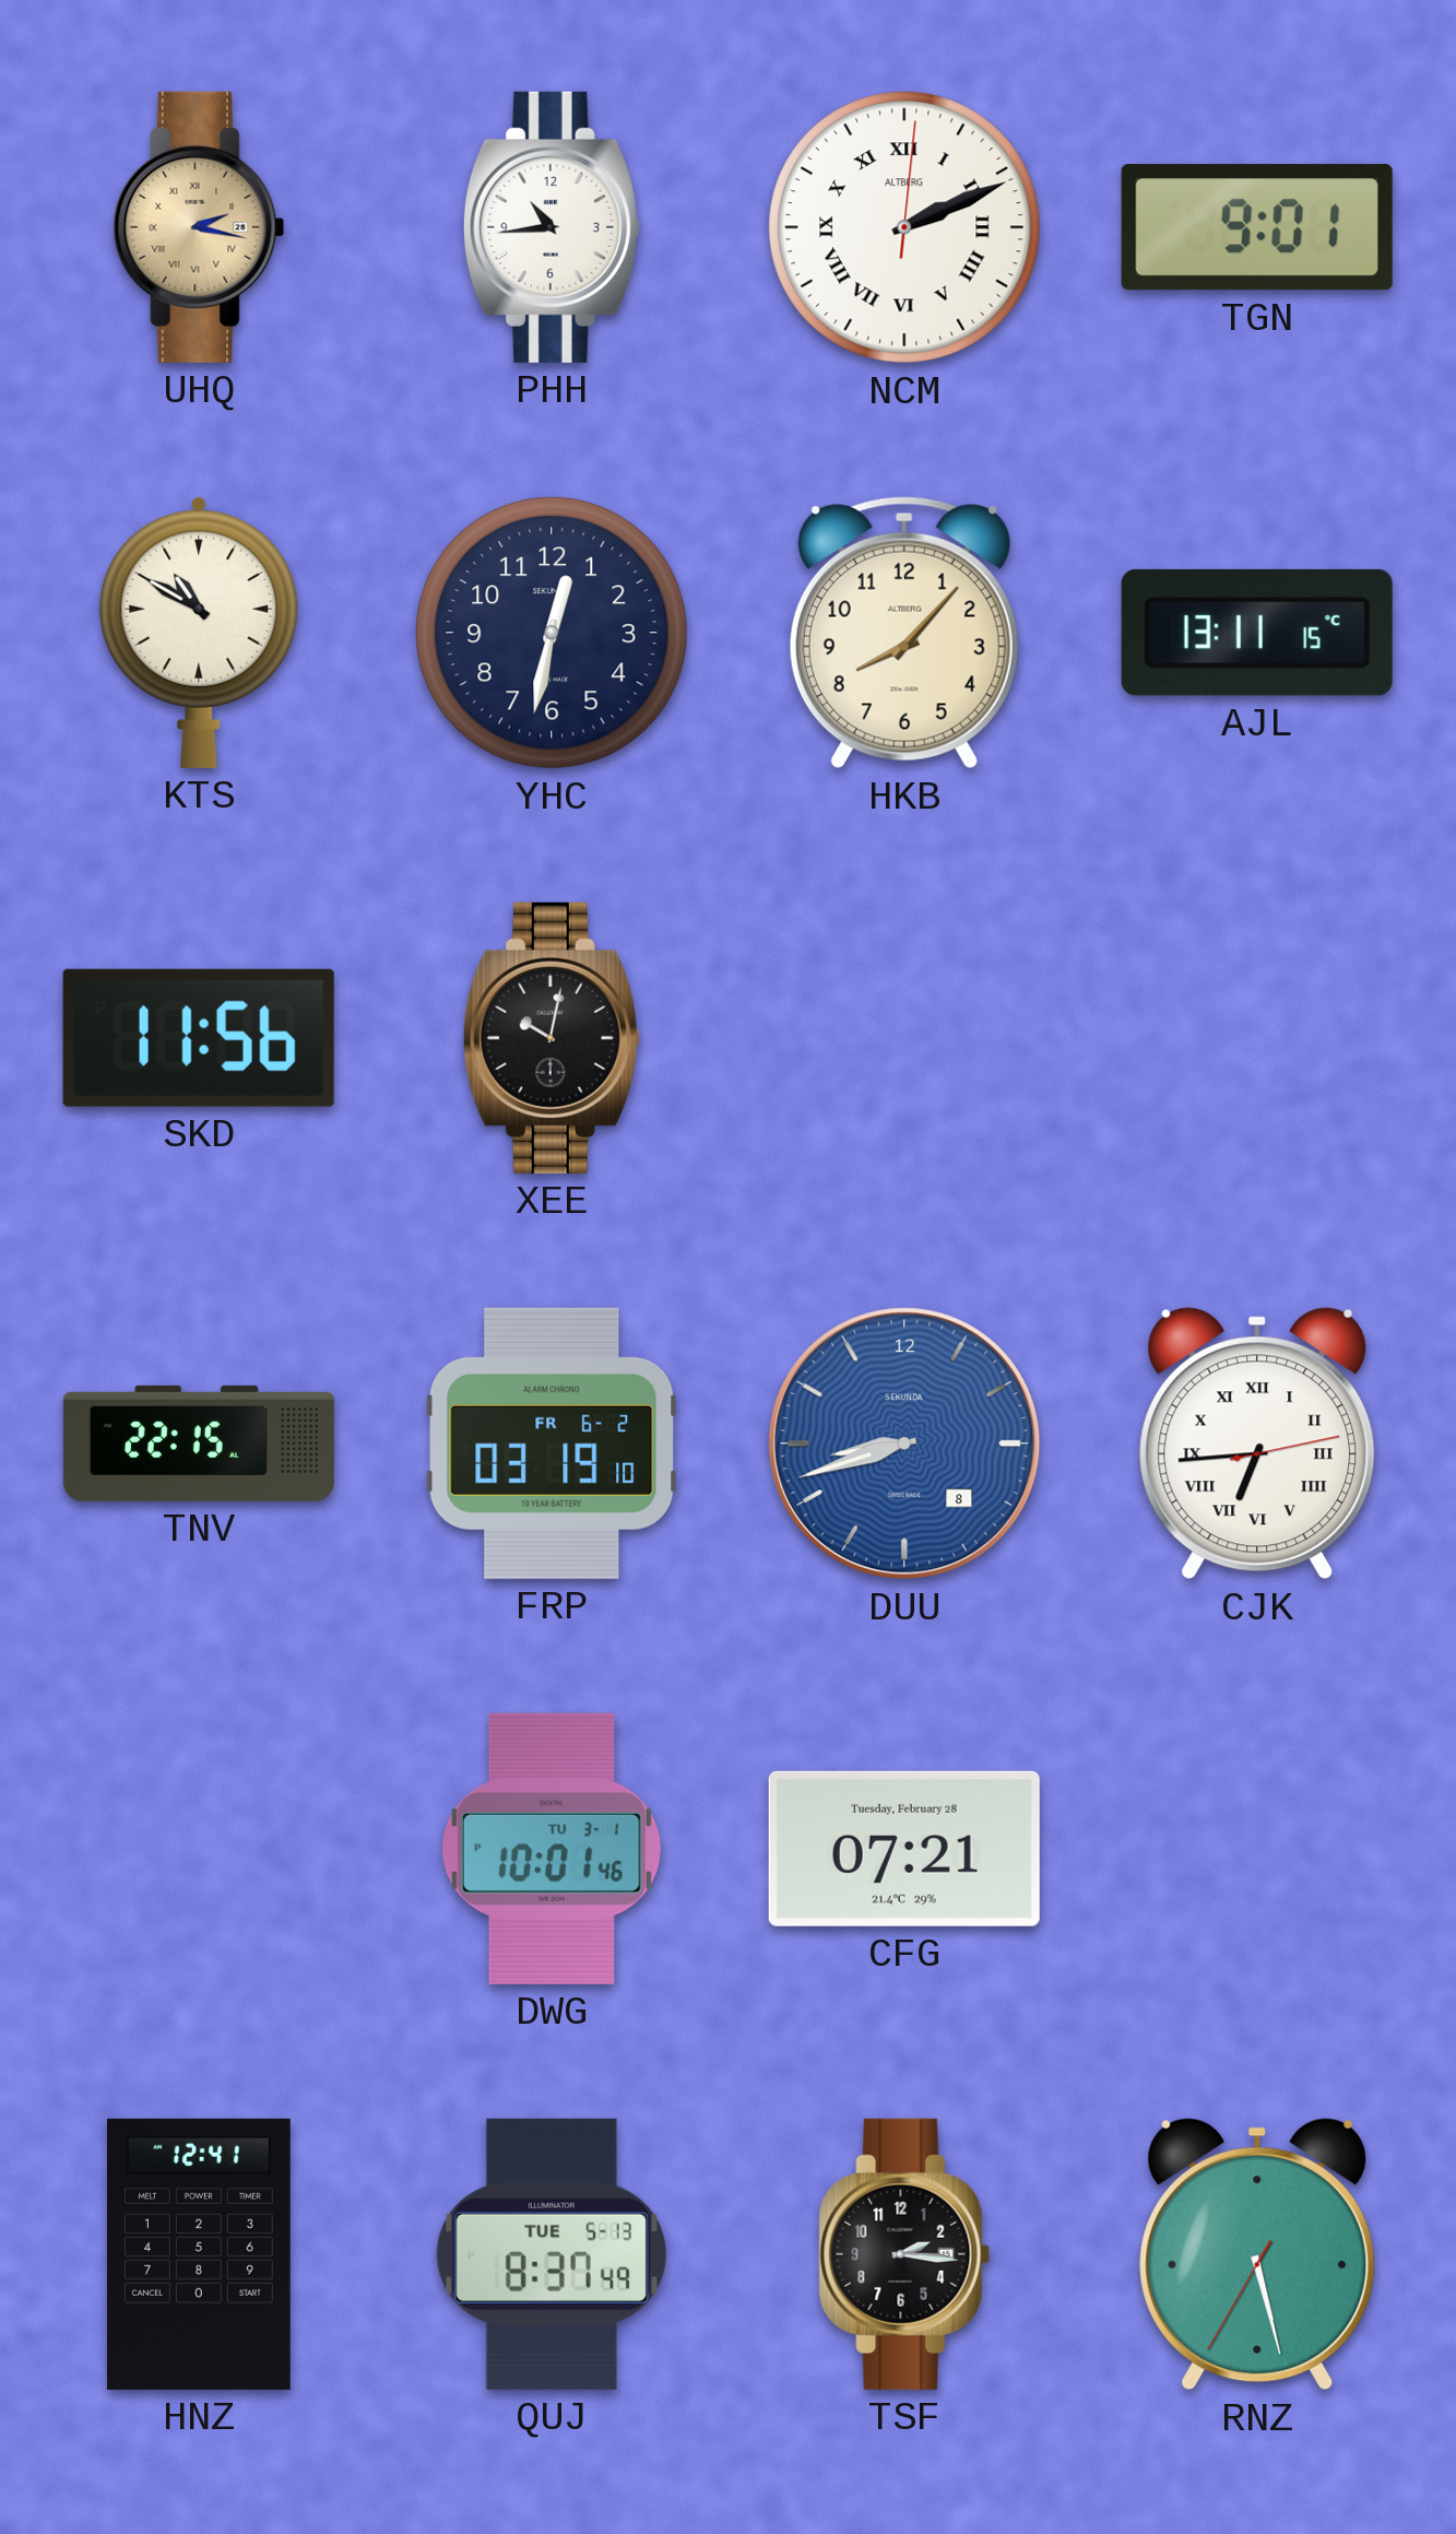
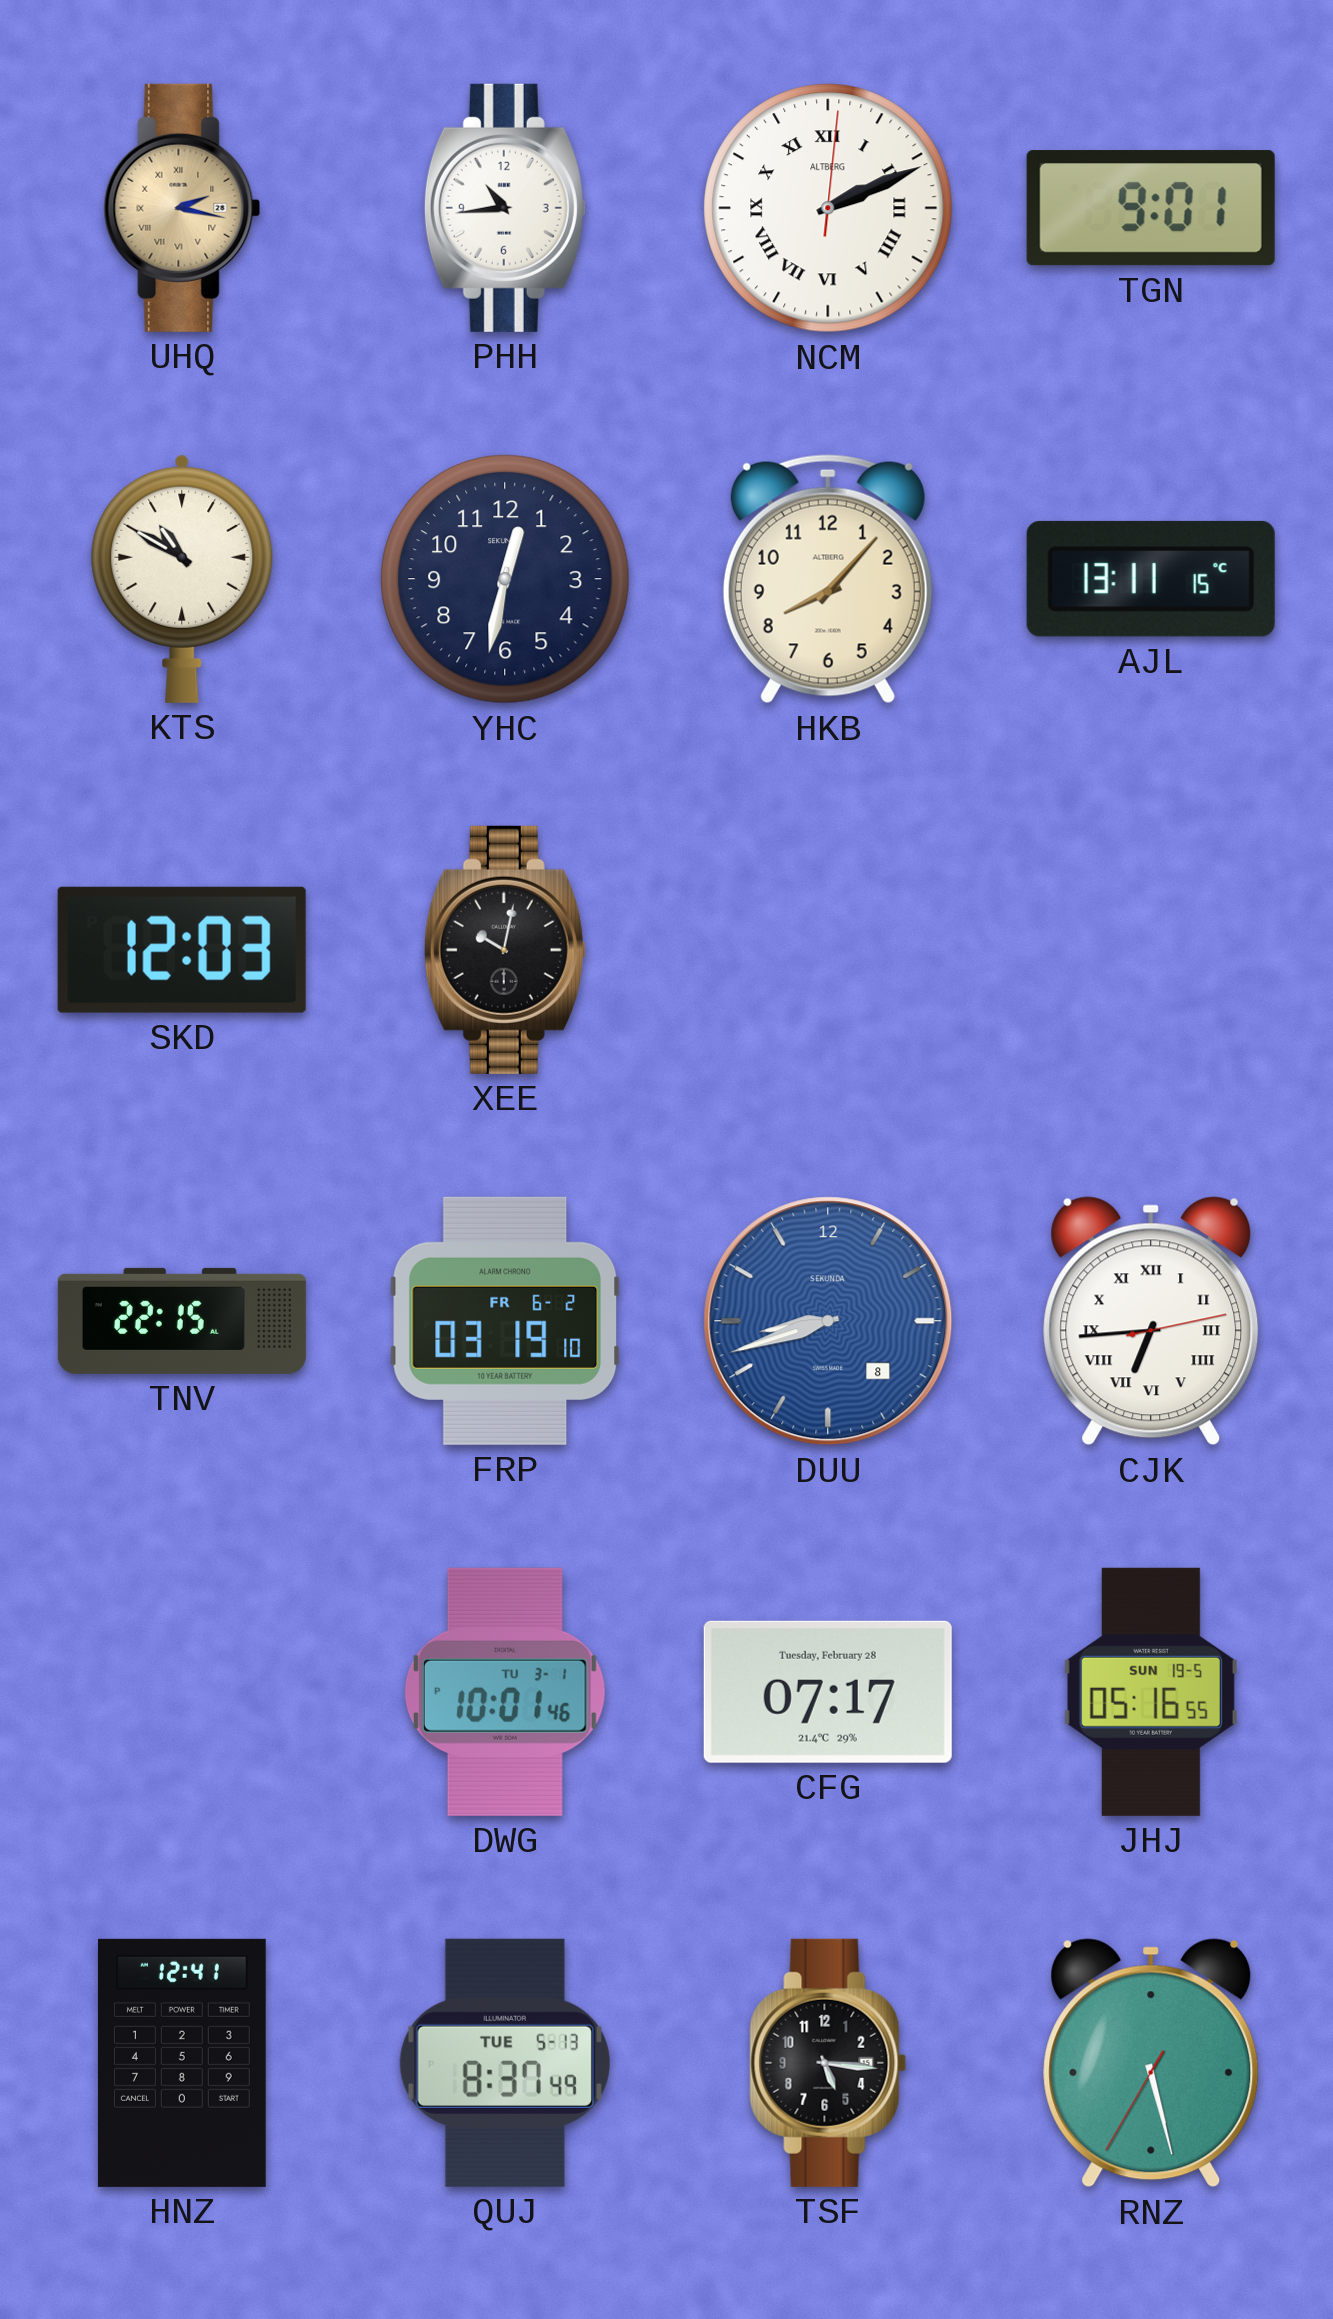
SKD: 11:56 -> 12:03 (182, 950)
CFG: 07:21 -> 07:17 (828, 1692)
JHJ: none -> 05:16 (1151, 1692)
TSF: 2:16 -> 5:16 (828, 2063)
